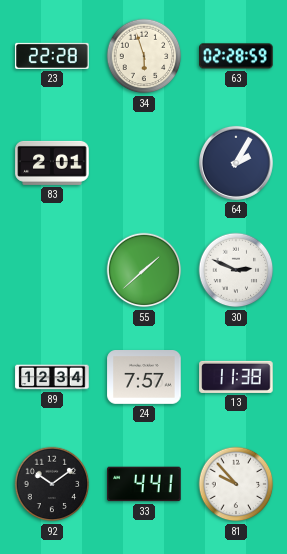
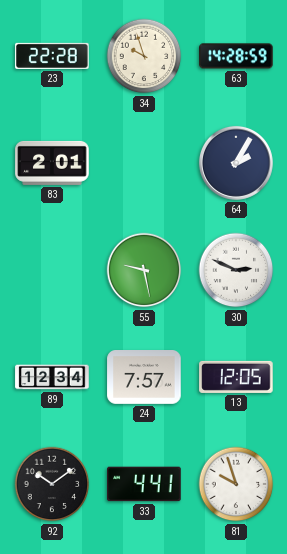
34: 5:57 -> 9:57 (144, 56)
63: 02:28 -> 14:28 (236, 56)
55: 1:38 -> 9:28 (144, 270)
13: 11:38 -> 12:05 (236, 377)
81: 9:53 -> 9:57 (236, 484)
